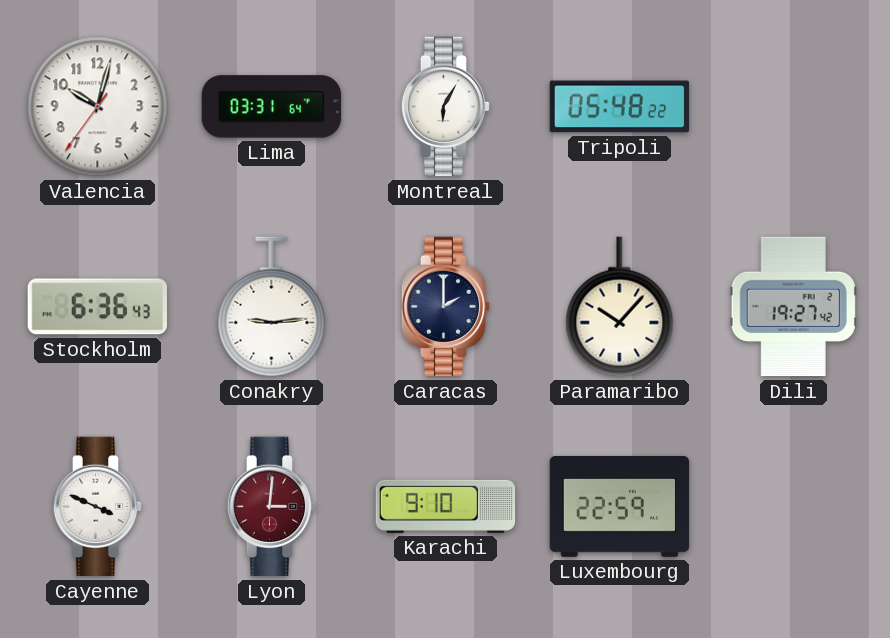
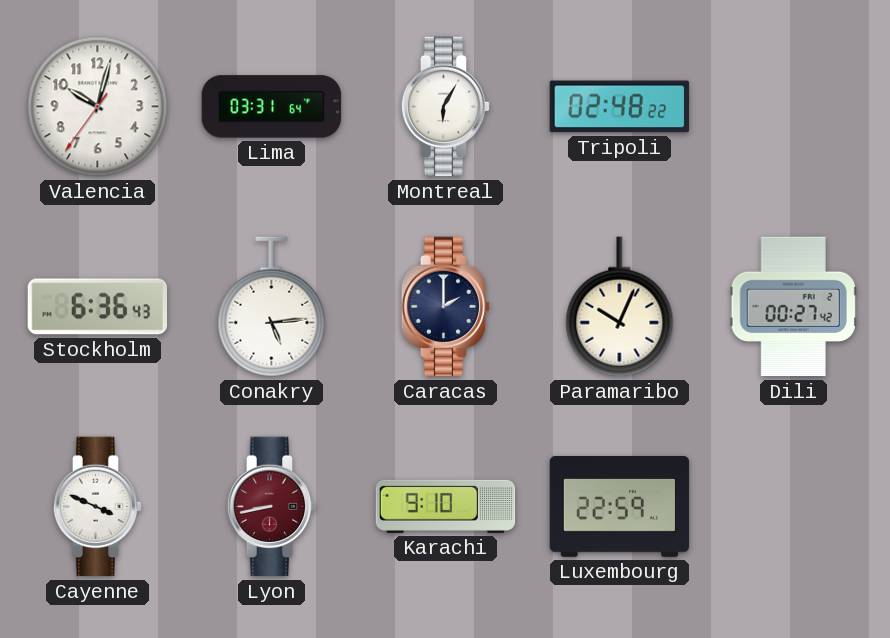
Tripoli: 05:48 -> 02:48 (620, 107)
Conakry: 9:14 -> 5:14 (272, 307)
Paramaribo: 10:07 -> 10:04 (620, 307)
Dili: 19:27 -> 00:27 (793, 307)
Lyon: 3:01 -> 8:43 (272, 507)
